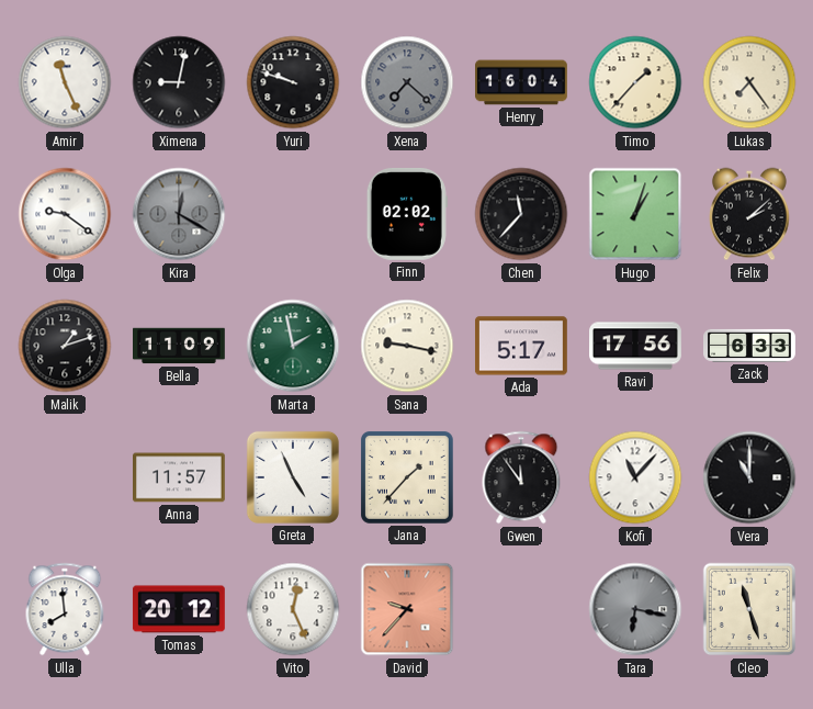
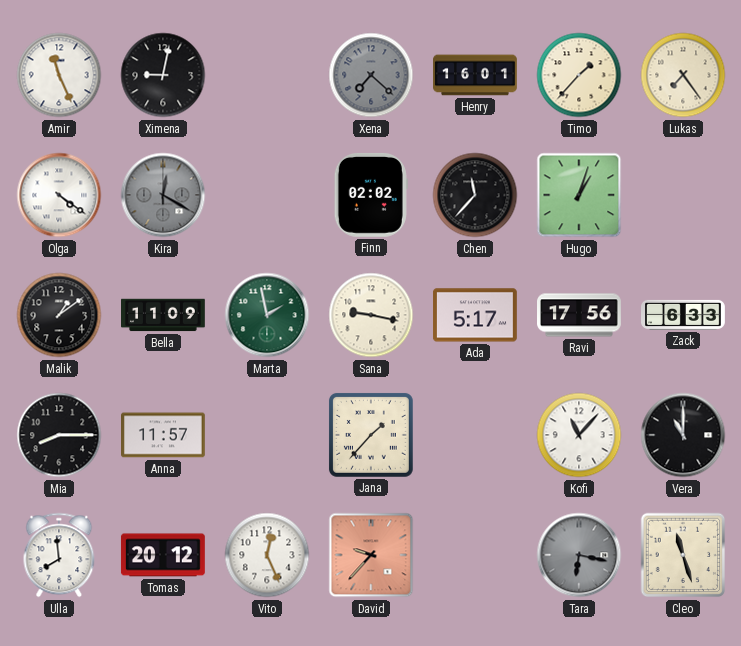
Yuri: 9:48 -> none (293, 82)
Henry: 16:04 -> 16:01 (475, 75)
Olga: 9:21 -> 4:21 (59, 195)
Felix: 2:08 -> none (749, 214)
Malik: 1:12 -> 1:09 (59, 315)
Mia: none -> 8:15 (59, 435)
Greta: 4:56 -> none (293, 477)
Gwen: 11:54 -> none (521, 477)
